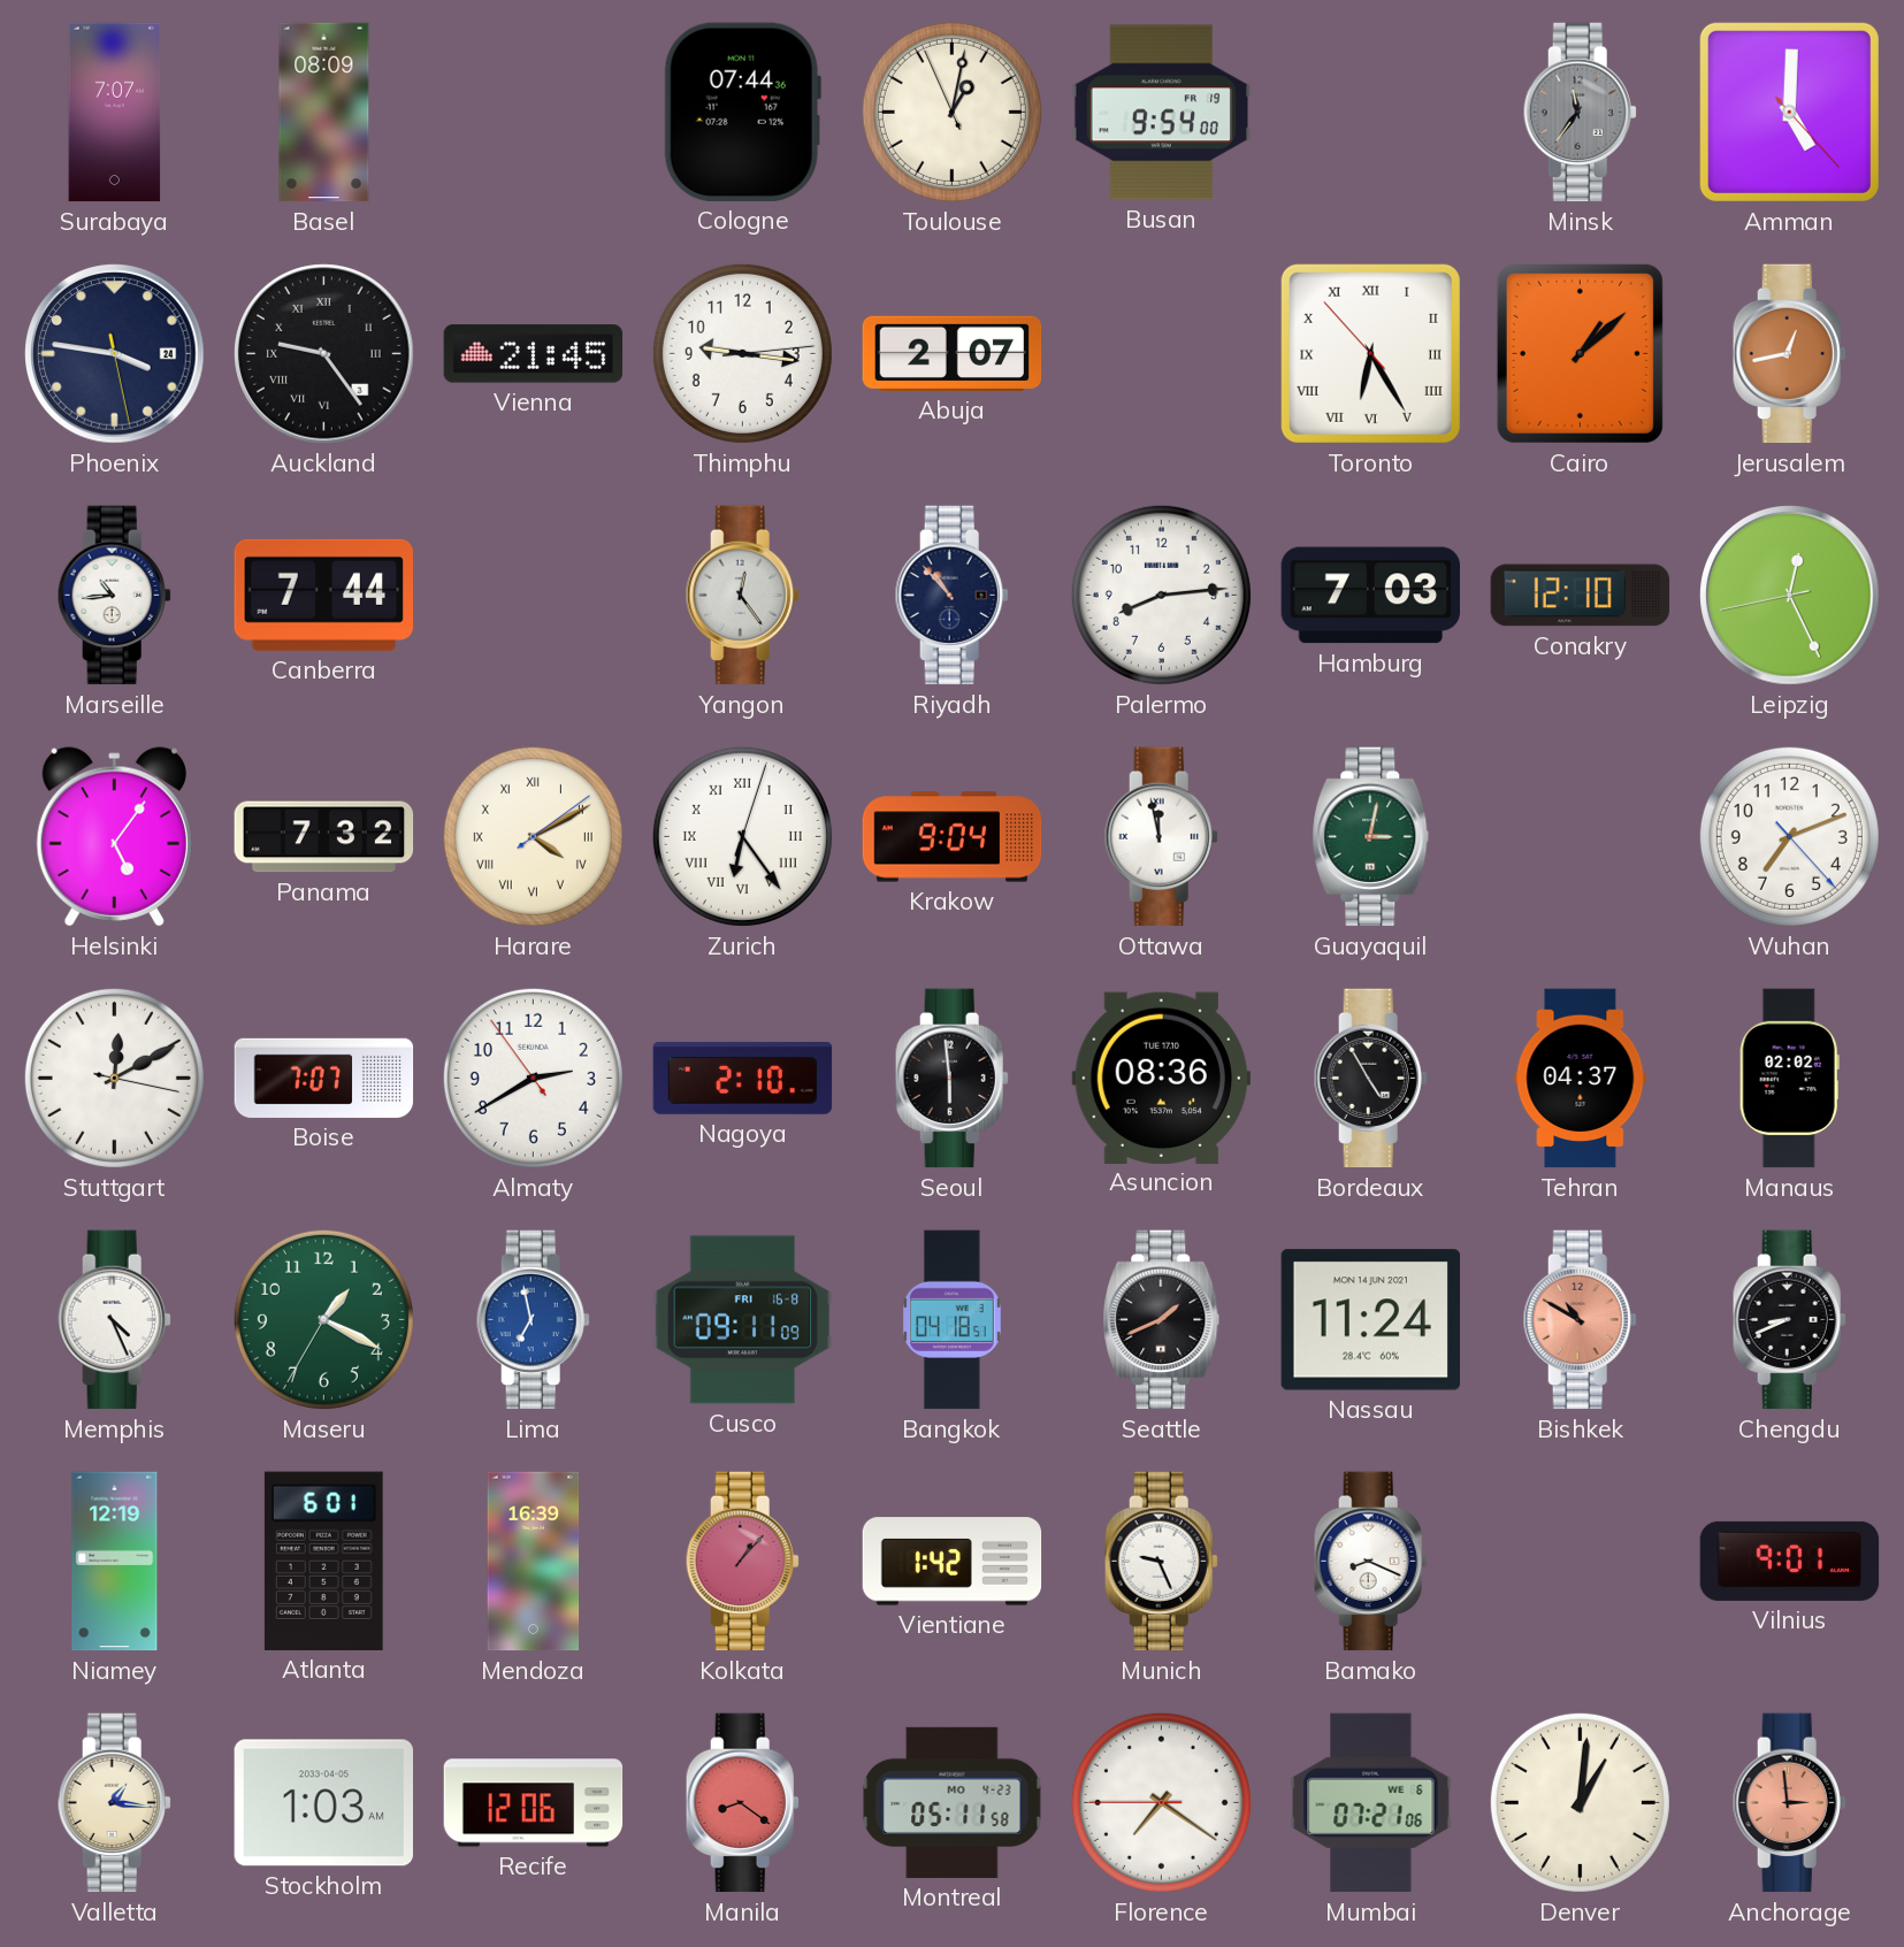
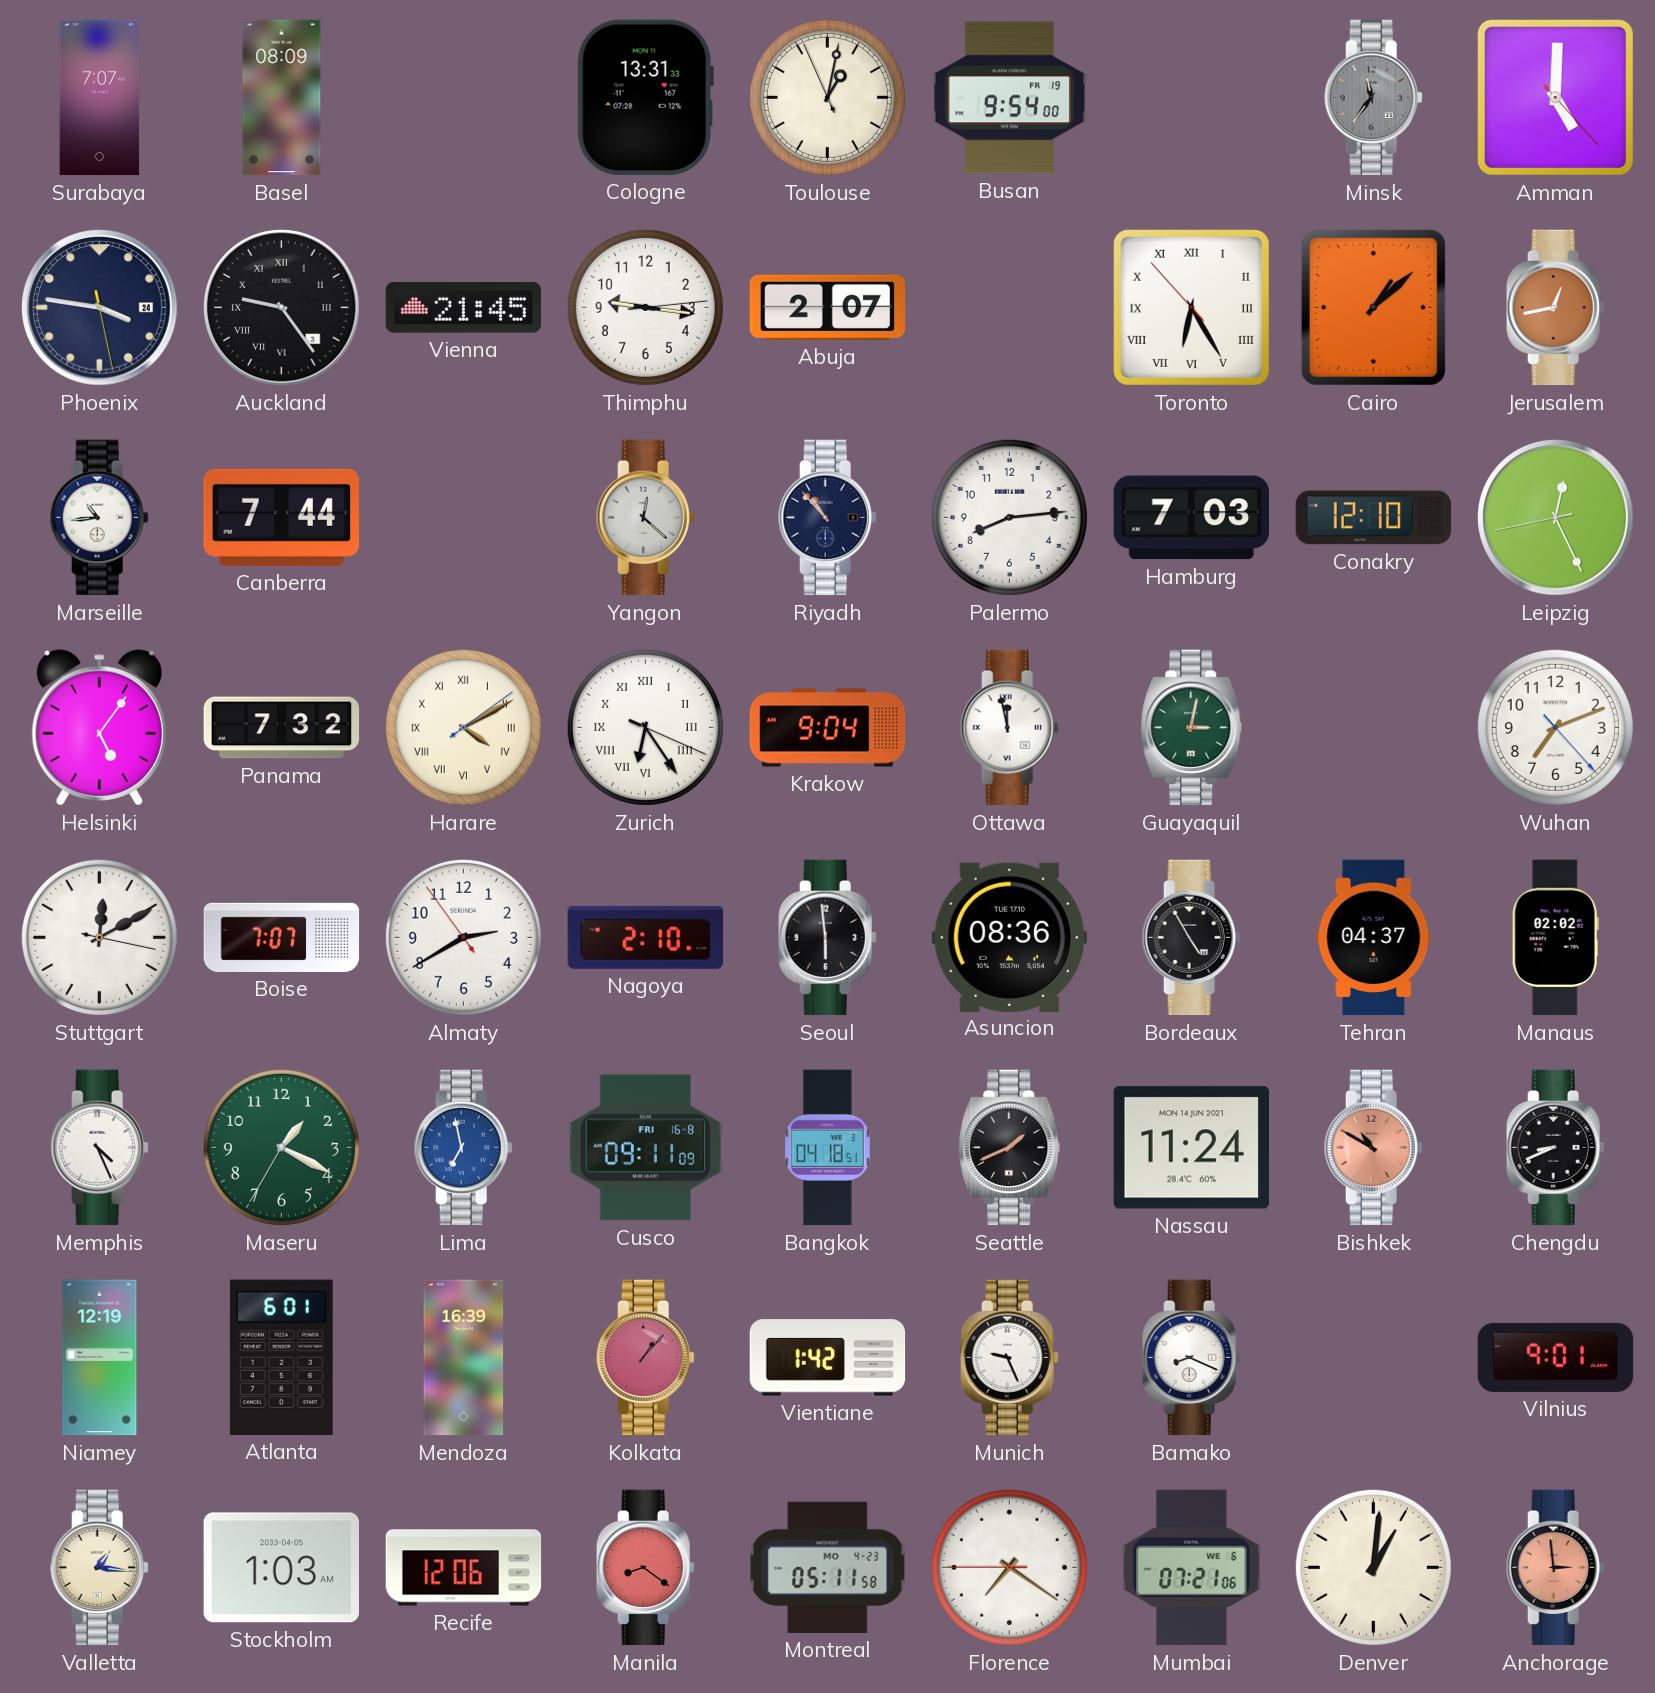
Cologne: 07:44 -> 13:31 (645, 97)
Yangon: 12:24 -> 12:22 (645, 518)
Zurich: 6:24:03 -> 6:24:19 (645, 727)
